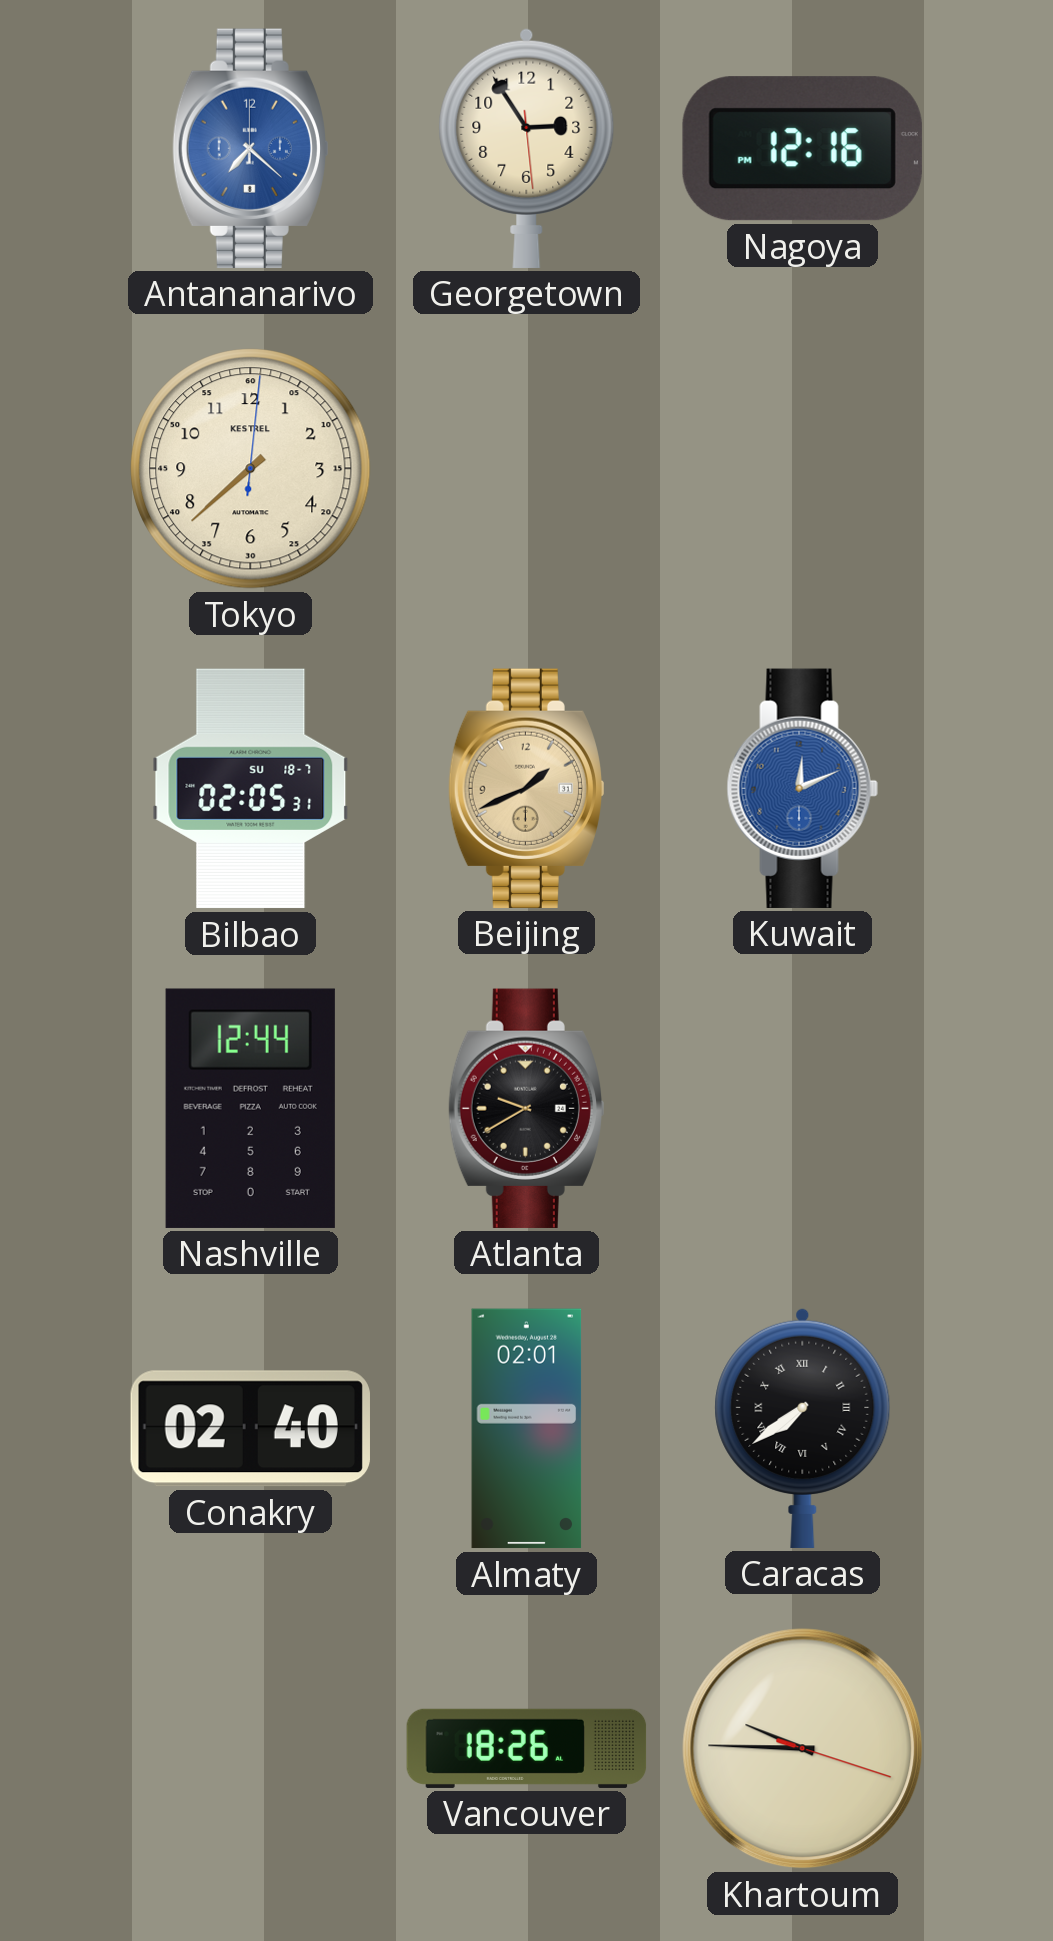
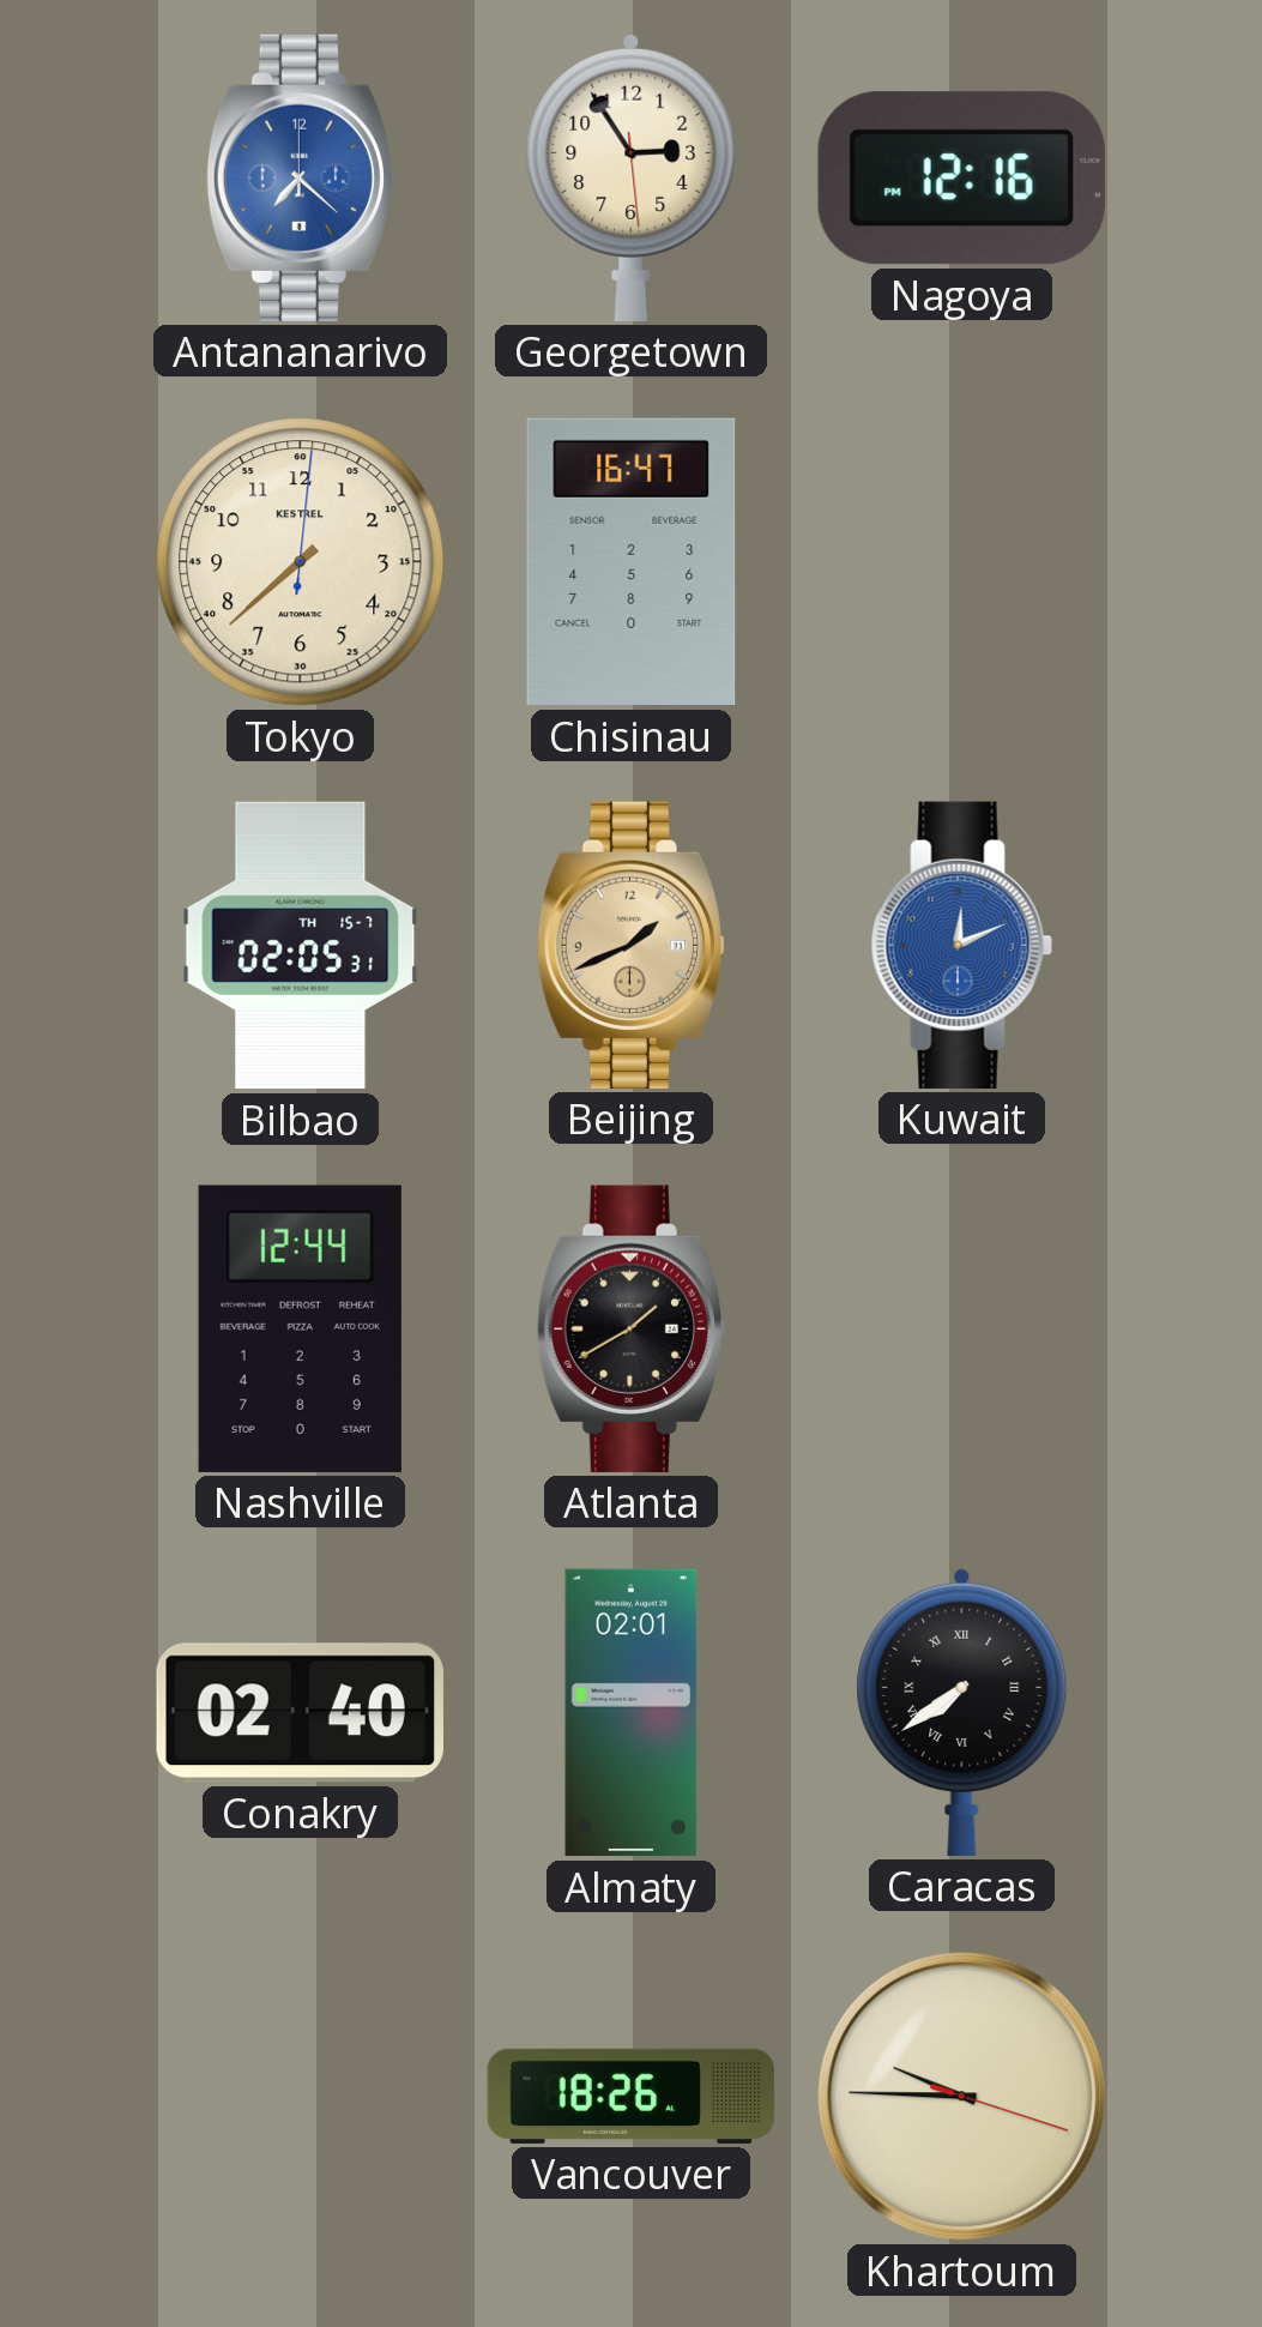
Chisinau: none -> 16:47 (632, 562)
Bilbao date: SU 18-7 -> TH 15-7 (301, 946)
Atlanta: 9:40 -> 1:40 (630, 1328)
